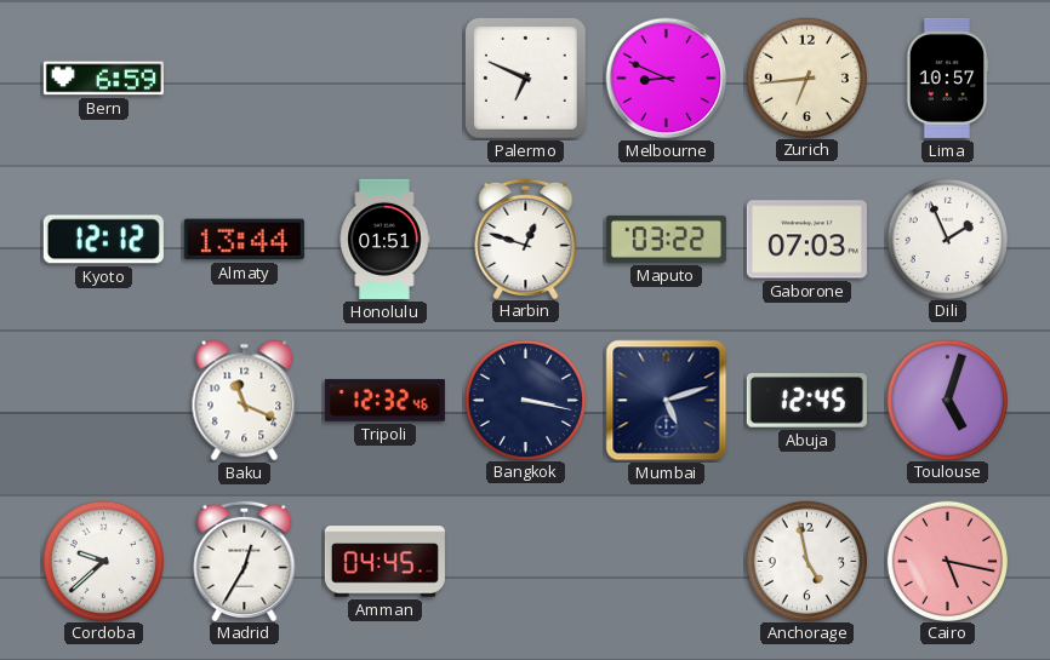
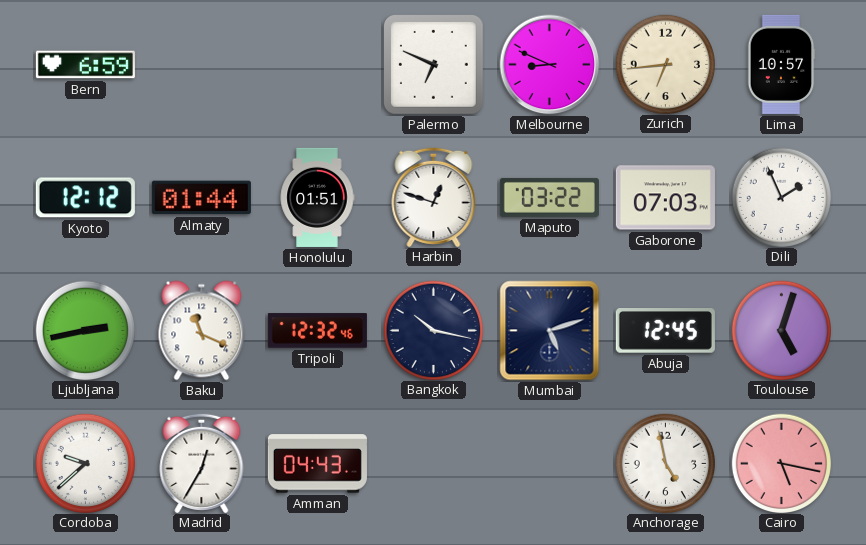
Almaty: 13:44 -> 01:44 (201, 198)
Ljubljana: none -> 2:43 (85, 330)
Bangkok: 3:17 -> 10:17 (433, 330)
Amman: 04:45 -> 04:43 (317, 464)
